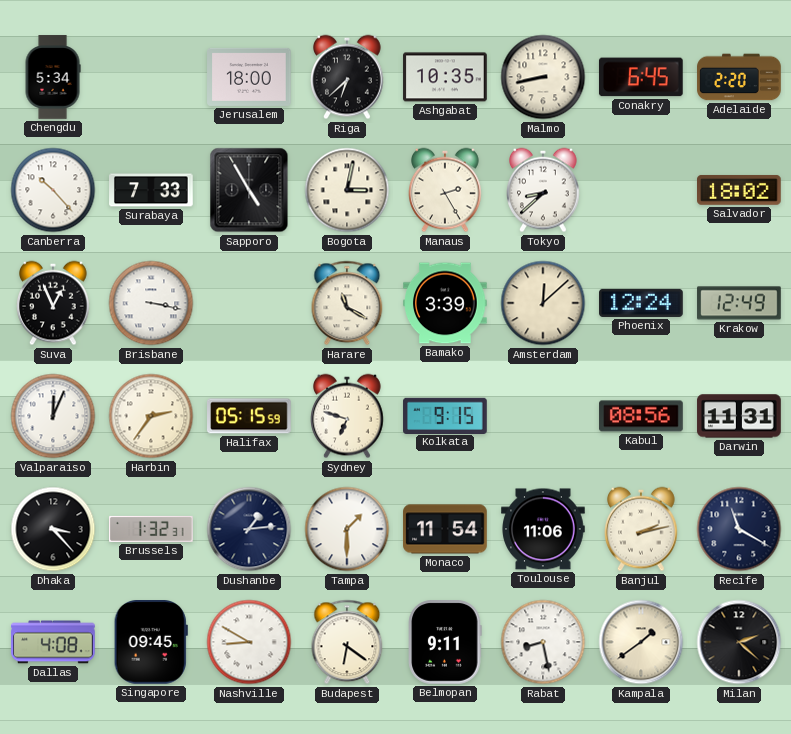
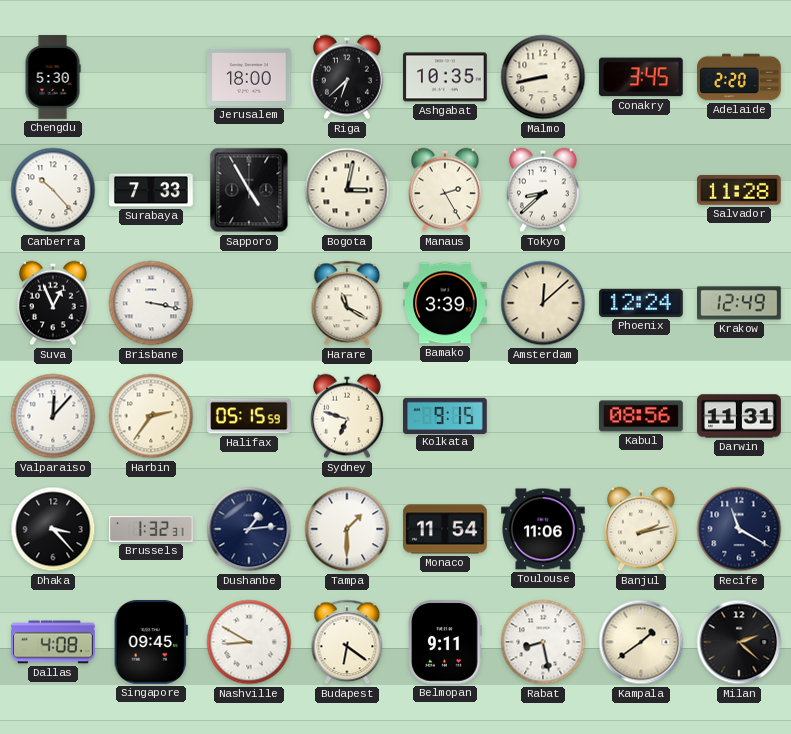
Chengdu: 5:34 -> 5:30 (53, 77)
Conakry: 6:45 -> 3:45 (641, 77)
Salvador: 18:02 -> 11:28 (740, 190)
Valparaiso: 12:04 -> 12:07 (53, 416)
